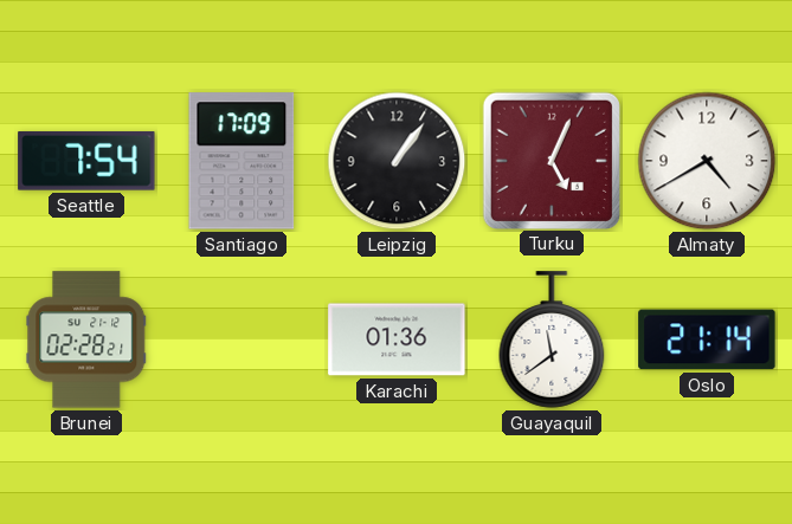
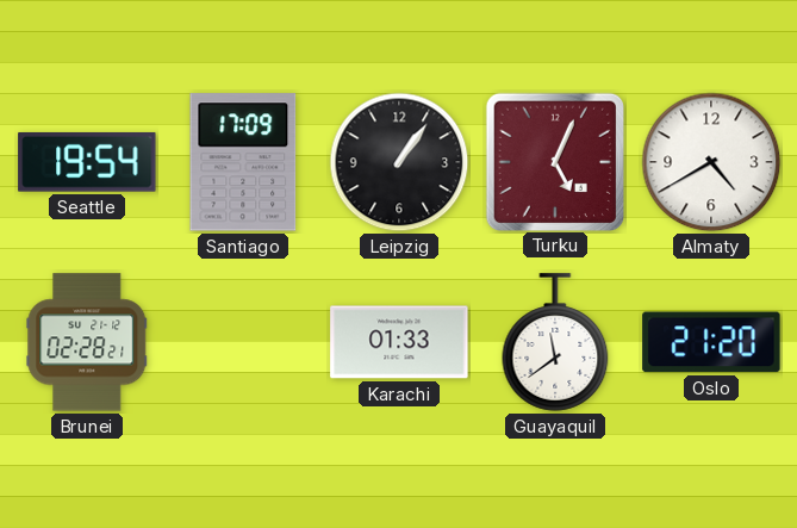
Seattle: 7:54 -> 19:54 (87, 162)
Karachi: 01:36 -> 01:33 (399, 342)
Oslo: 21:14 -> 21:20 (711, 342)
